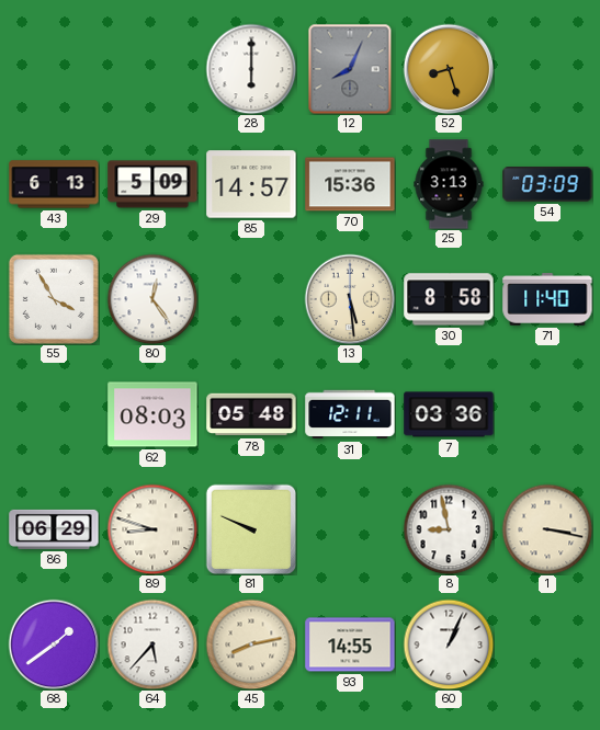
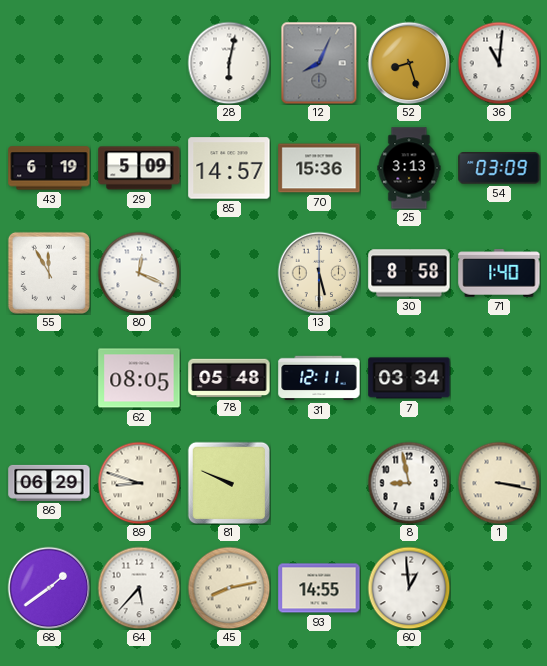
28: 6:00 -> 6:02 (229, 63)
36: none -> 11:01 (499, 63)
43: 6:13 -> 6:19 (49, 168)
55: 3:55 -> 11:55 (49, 273)
80: 12:24 -> 12:19 (139, 273)
13: 5:29 -> 5:30 (319, 273)
71: 11:40 -> 1:40 (499, 273)
62: 08:03 -> 08:05 (139, 378)
7: 03:36 -> 03:34 (409, 378)
60: 1:04 -> 12:59 (409, 588)
